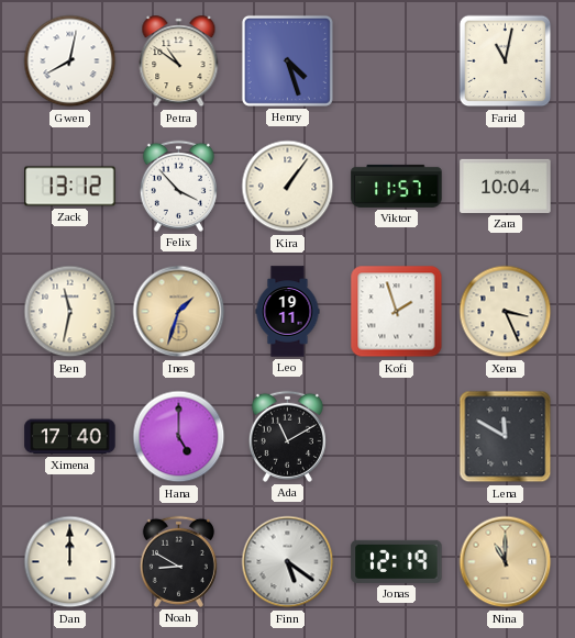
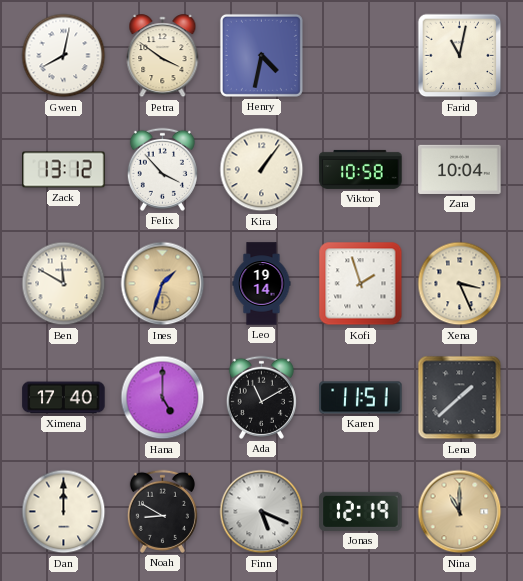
Petra: 10:51 -> 3:51 (163, 56)
Henry: 4:27 -> 4:32 (261, 55)
Viktor: 11:57 -> 10:58 (361, 169)
Ben: 11:32 -> 11:50 (64, 284)
Leo: 19:11 -> 19:14 (262, 284)
Karen: none -> 11:51 (361, 398)
Lena: 11:50 -> 1:38 (460, 398)
Finn: 5:21 -> 5:19 (262, 512)
